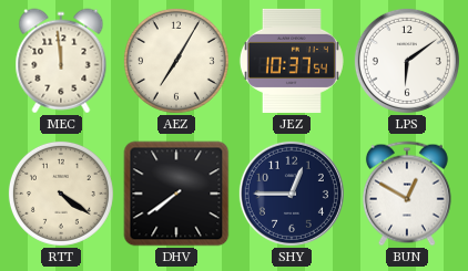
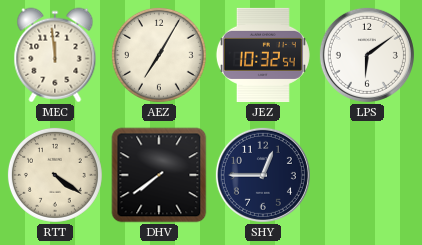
JEZ: 10:37 -> 10:32 (263, 55)
BUN: 12:50 -> none (407, 194)
